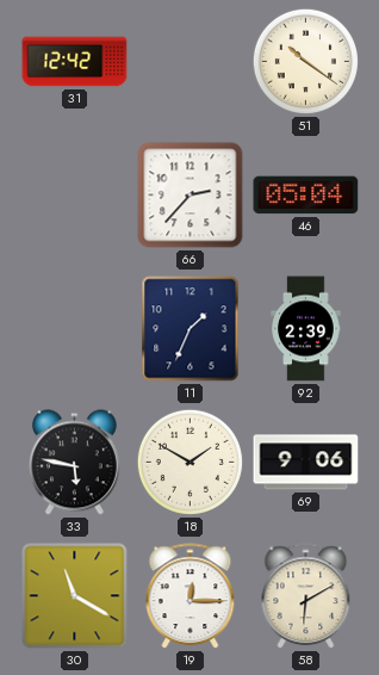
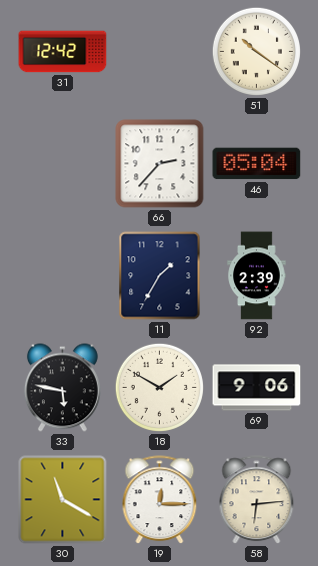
11: 1:34 -> 1:35 (160, 276)
58: 6:10 -> 6:14 (257, 500)
